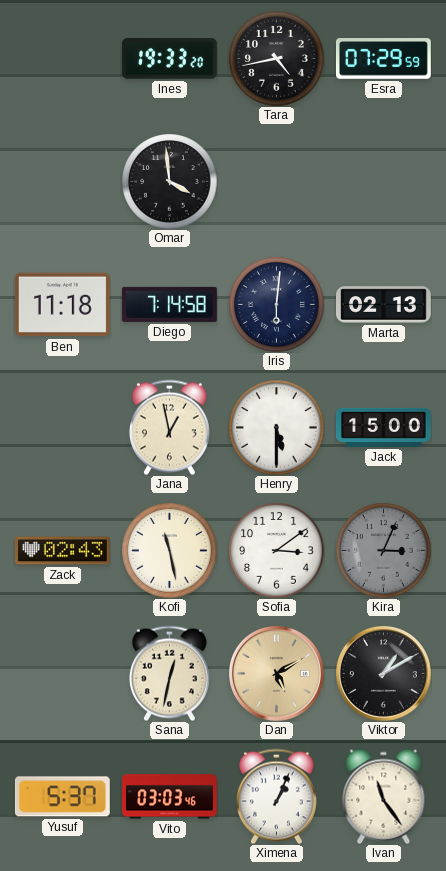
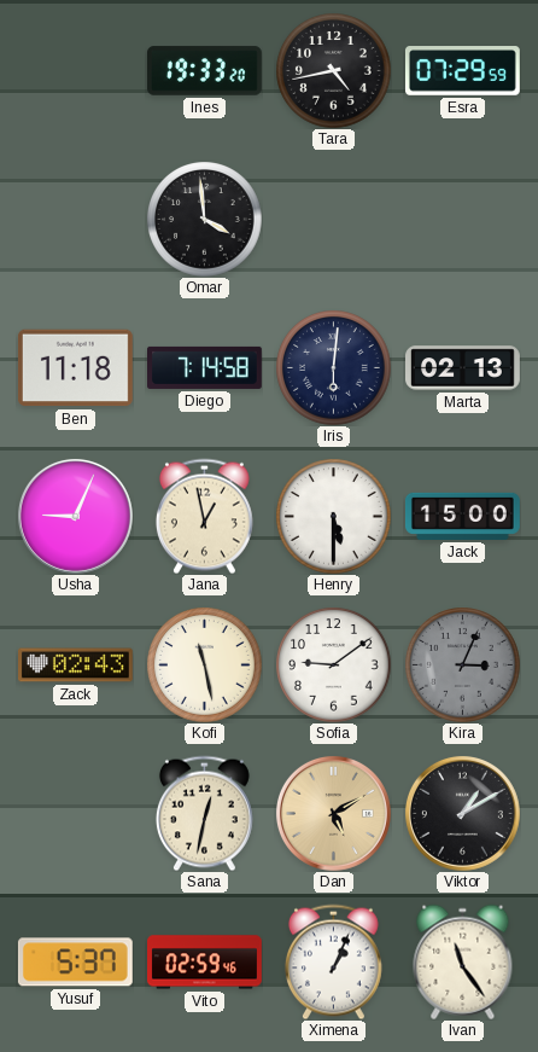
Usha: none -> 9:04 (75, 516)
Sofia: 3:09 -> 9:09 (333, 664)
Vito: 03:03 -> 02:59 (205, 963)
